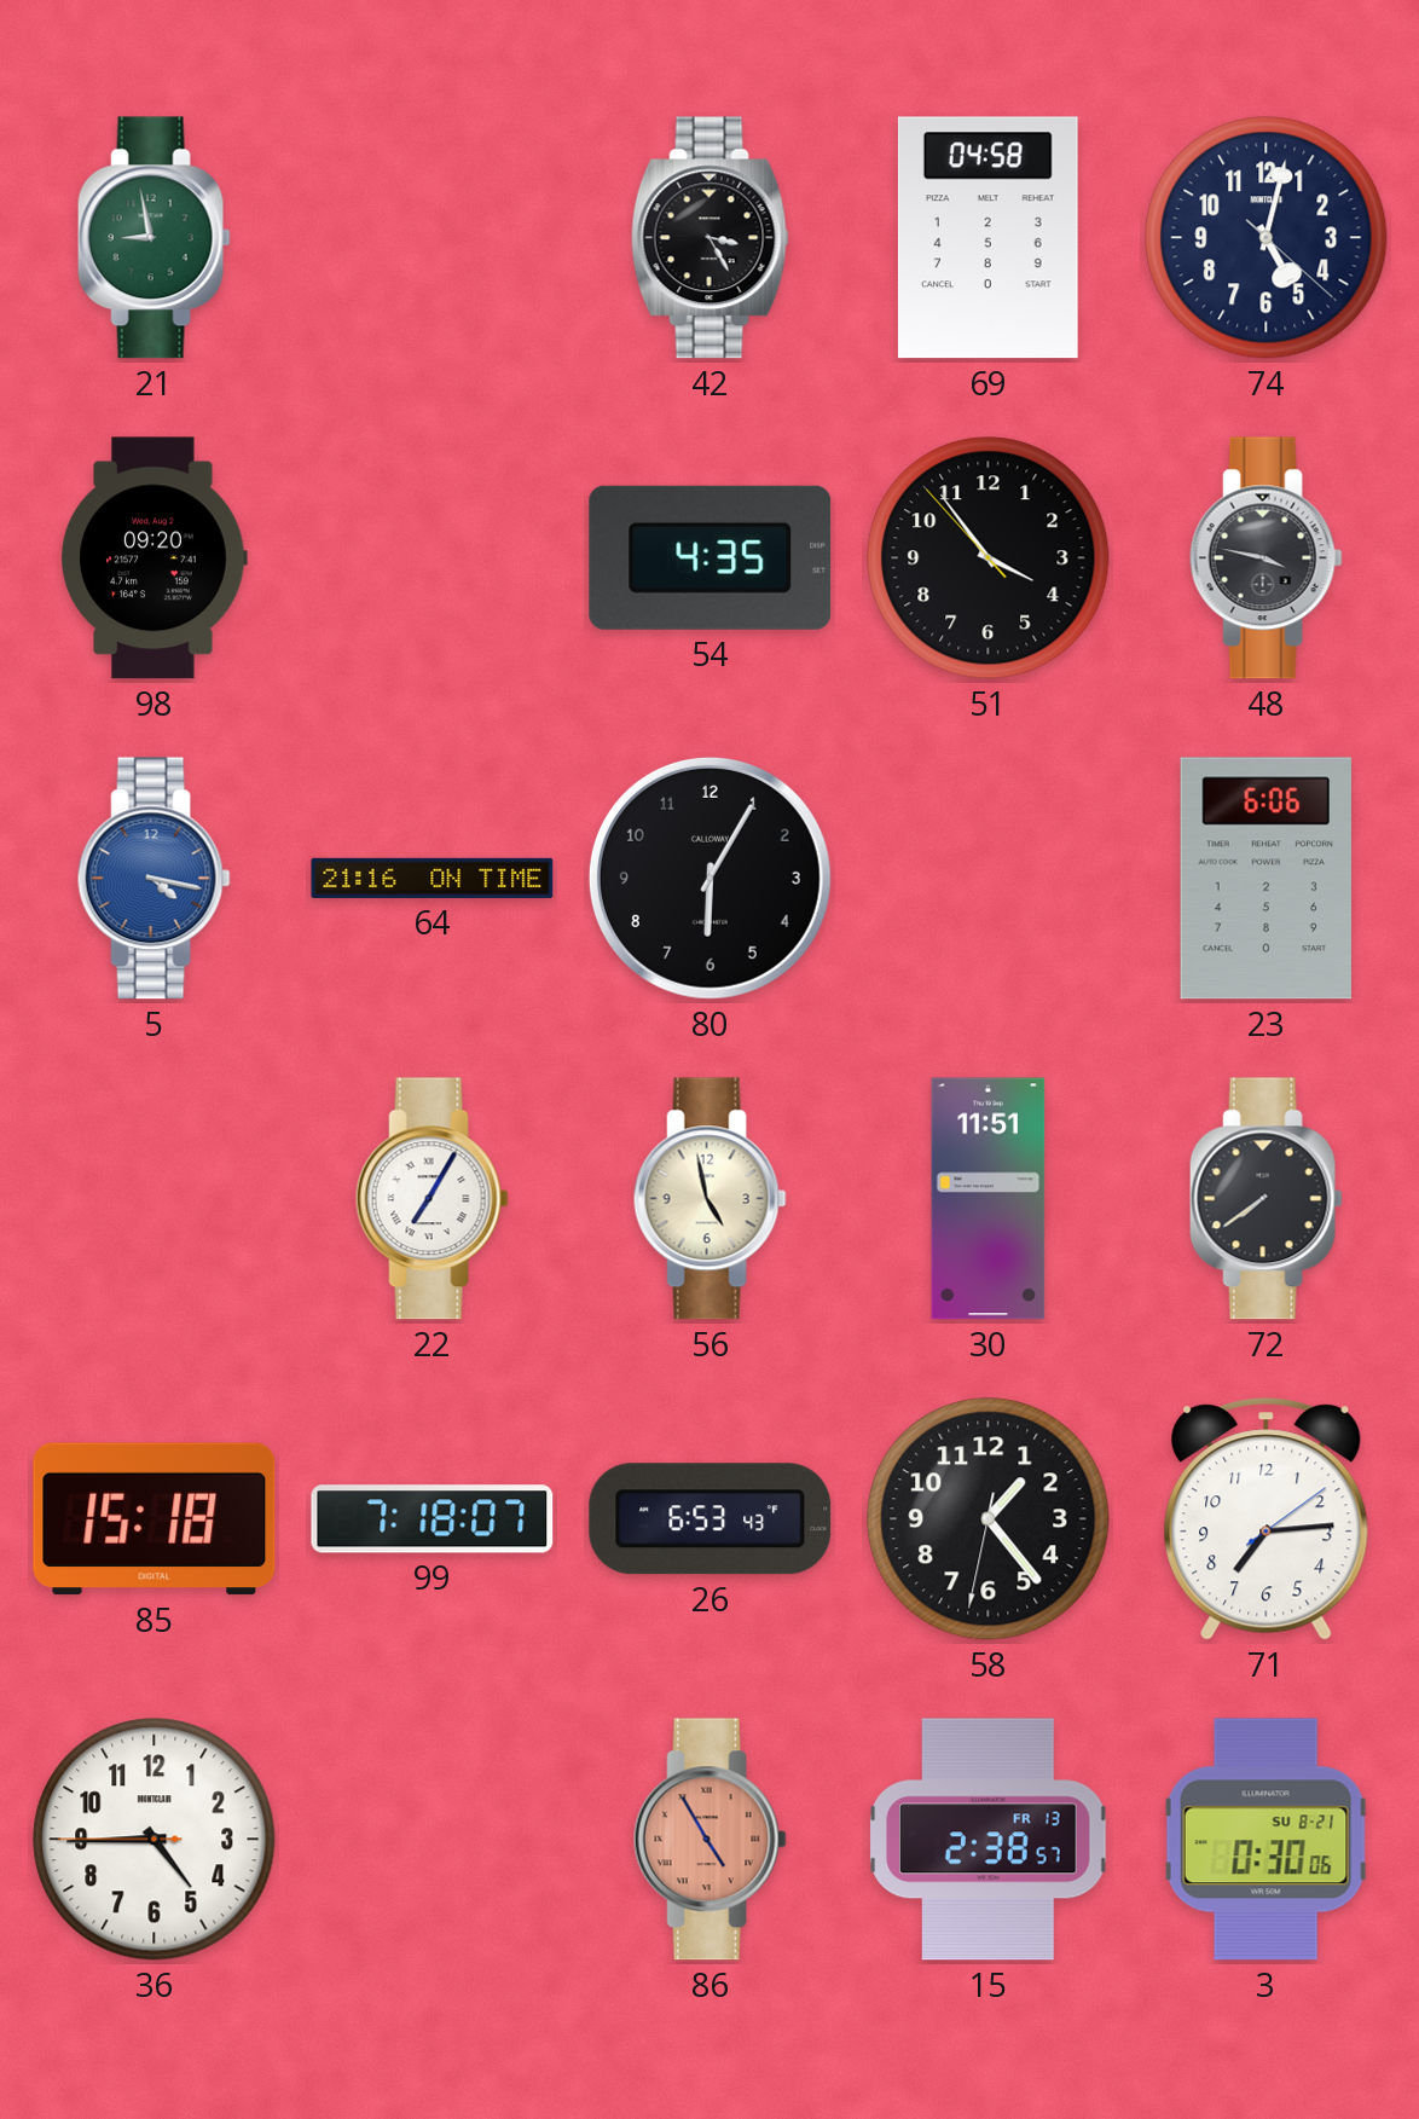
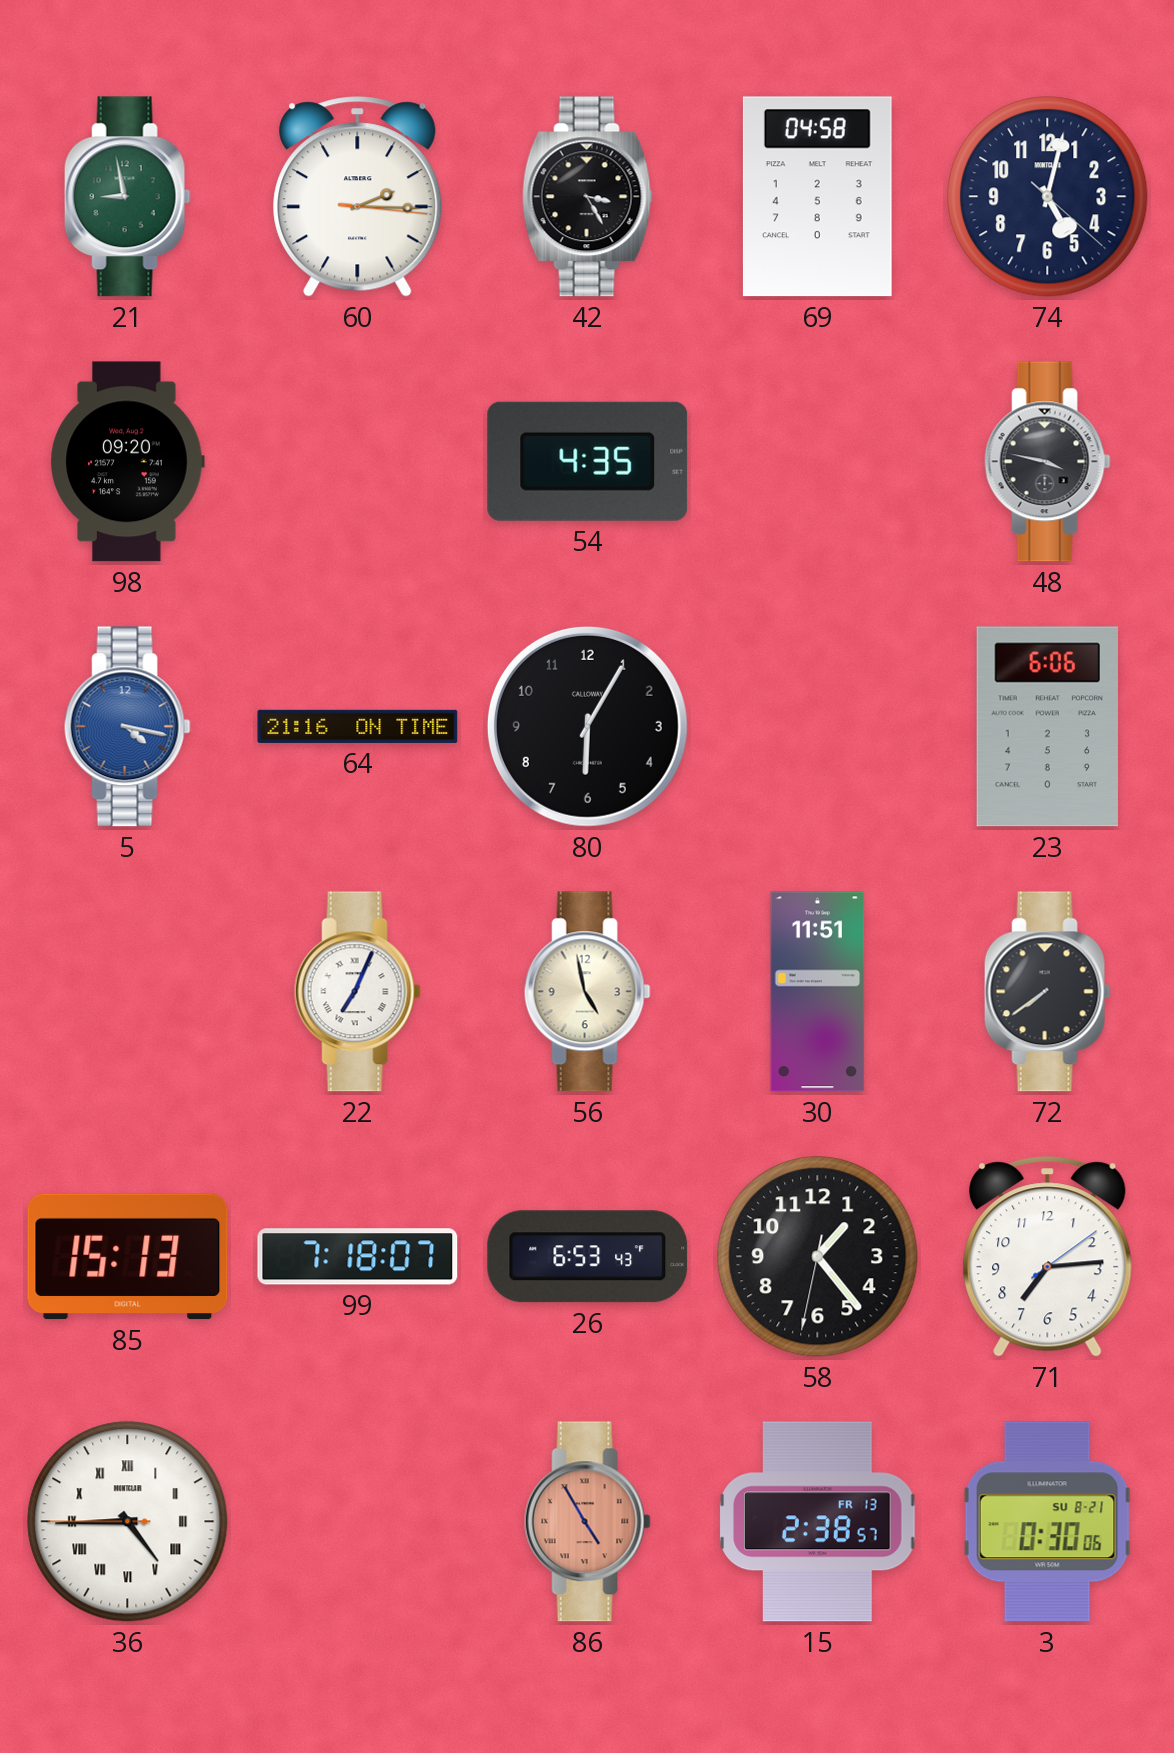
60: none -> 2:15 (358, 197)
51: 3:53 -> none (989, 558)
22: 7:05 -> 7:04 (357, 992)
85: 15:18 -> 15:13 (128, 1257)
36 numerals: Arabic -> Roman (128, 1522)
